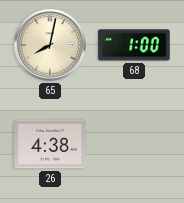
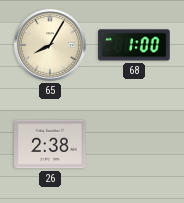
65: 8:02 -> 8:05 (50, 45)
26: 4:38 -> 2:38 (50, 144)
